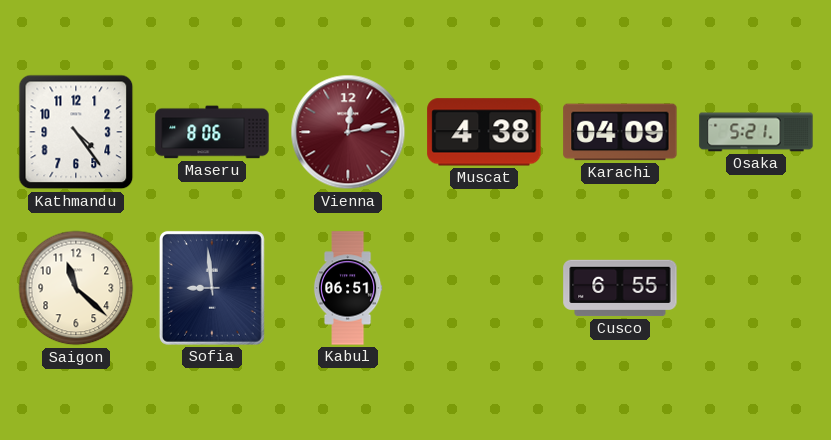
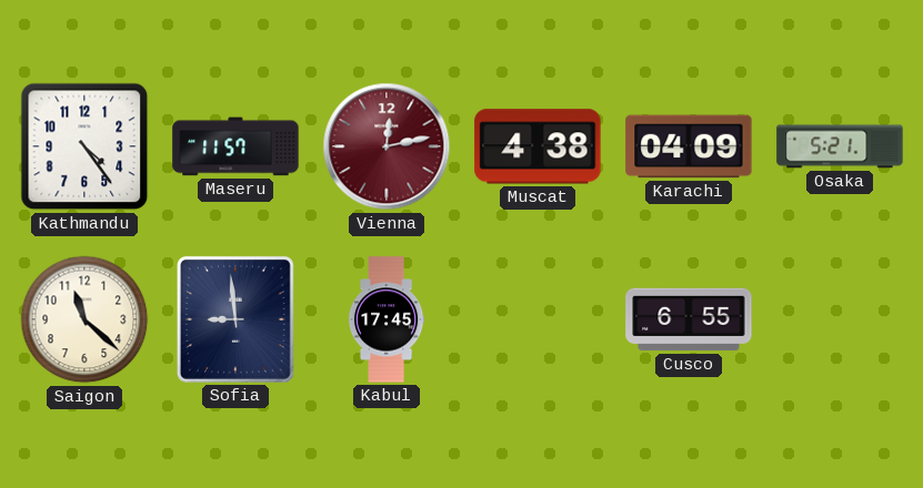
Maseru: 8:06 -> 11:57 (235, 146)
Kabul: 06:51 -> 17:45 (387, 319)
